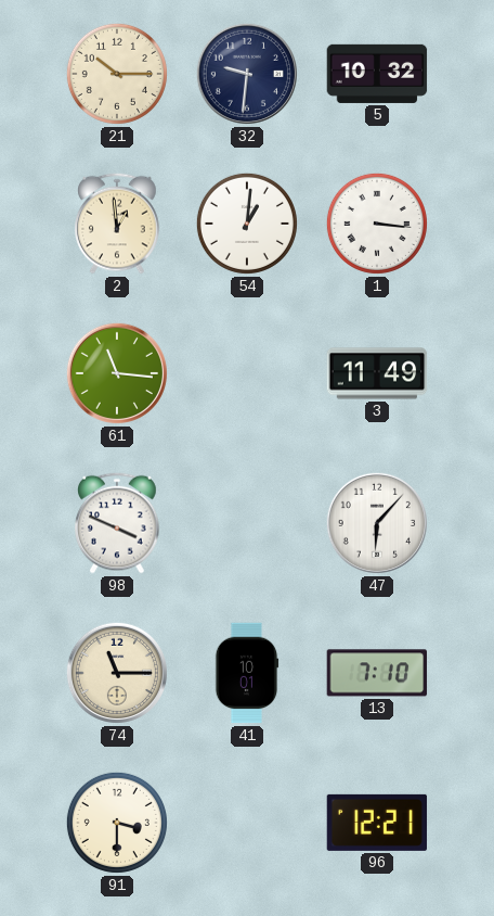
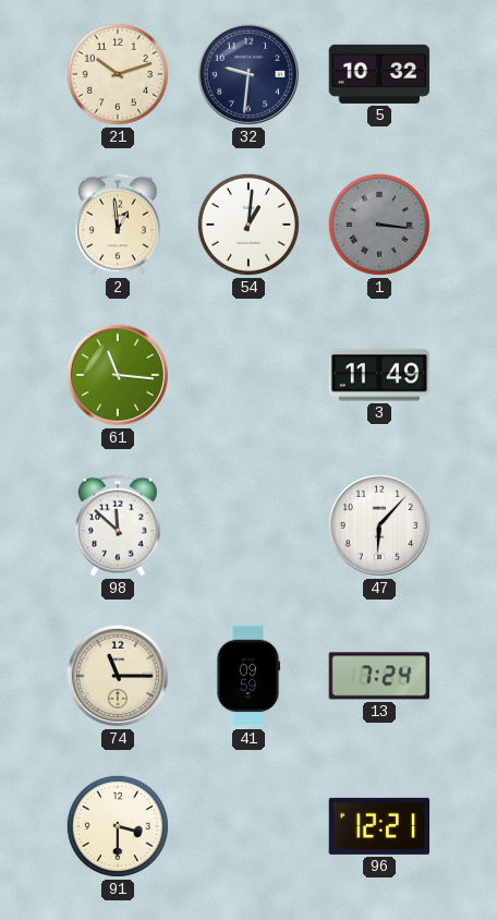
21: 10:15 -> 10:12 (118, 74)
1 dial: white -> grey (379, 225)
98: 3:49 -> 11:52 (118, 525)
41: 10:01 -> 09:59 (248, 676)
13: 7:10 -> 7:24 (379, 676)
